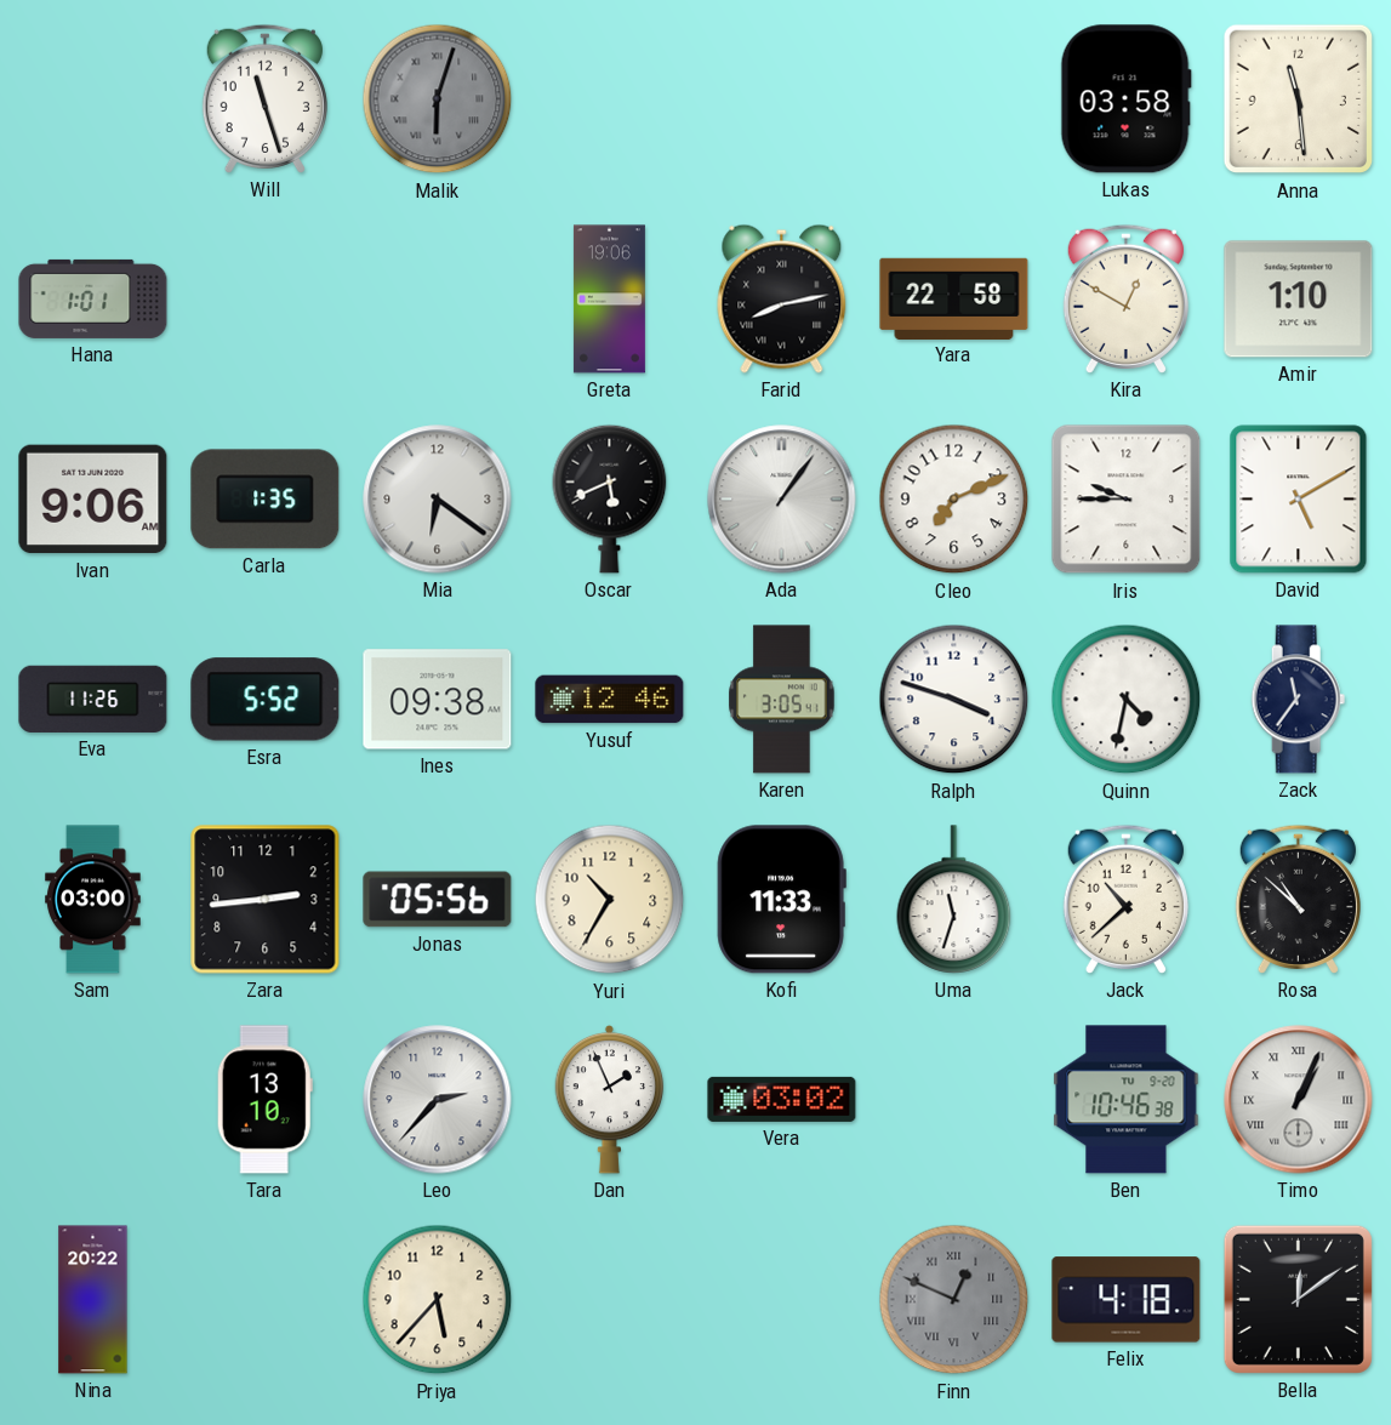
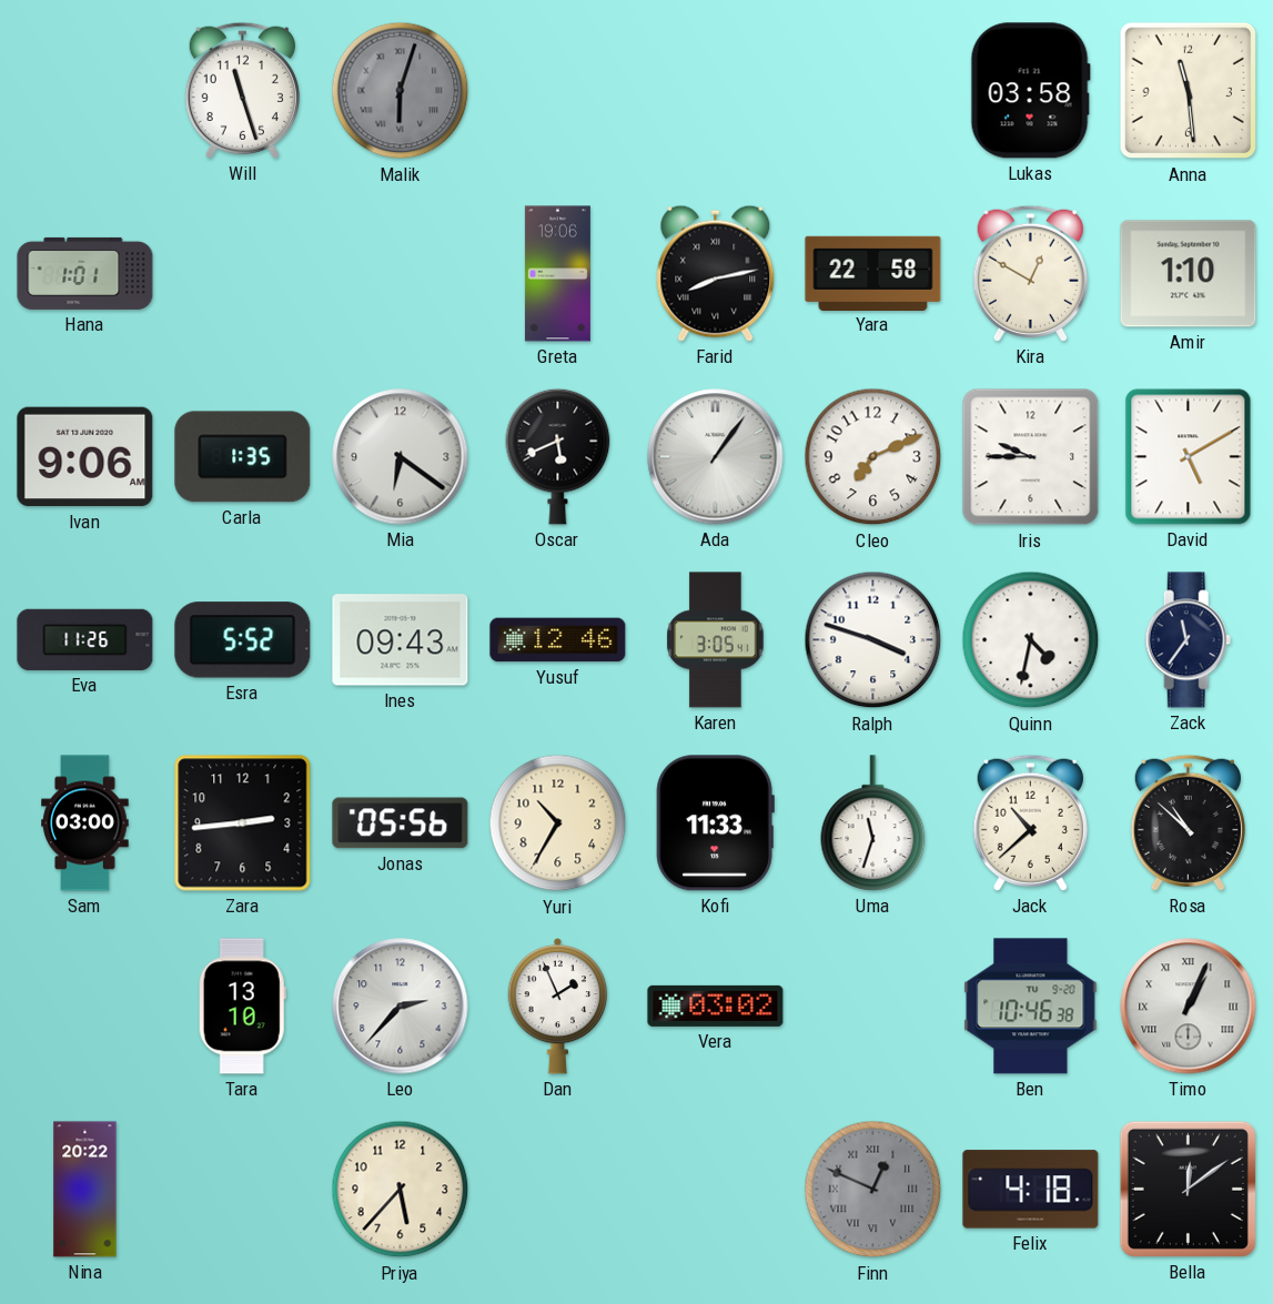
Ines: 09:38 -> 09:43 (401, 640)
